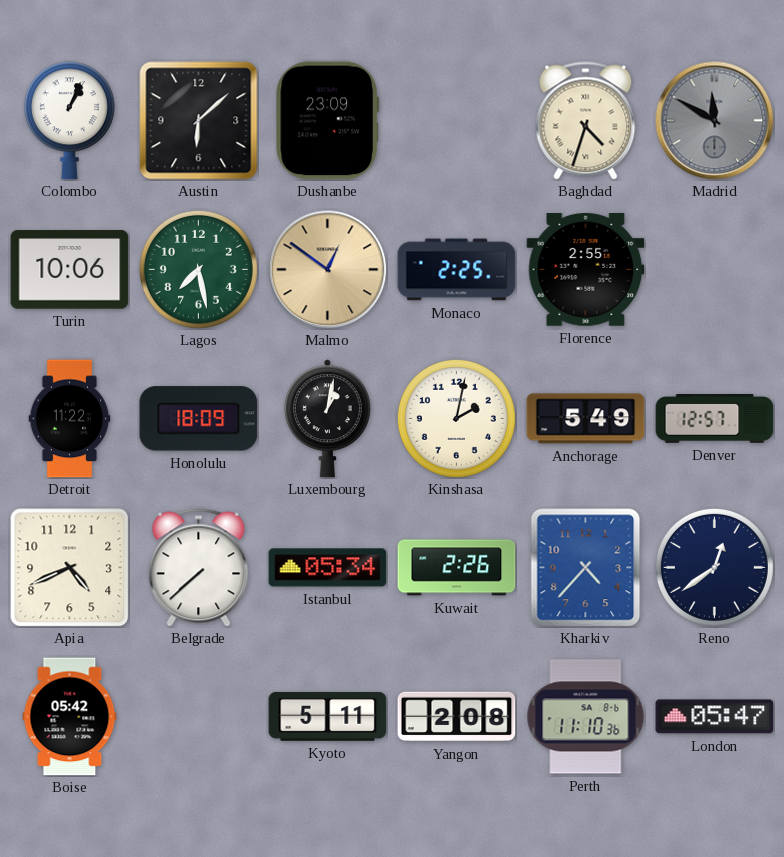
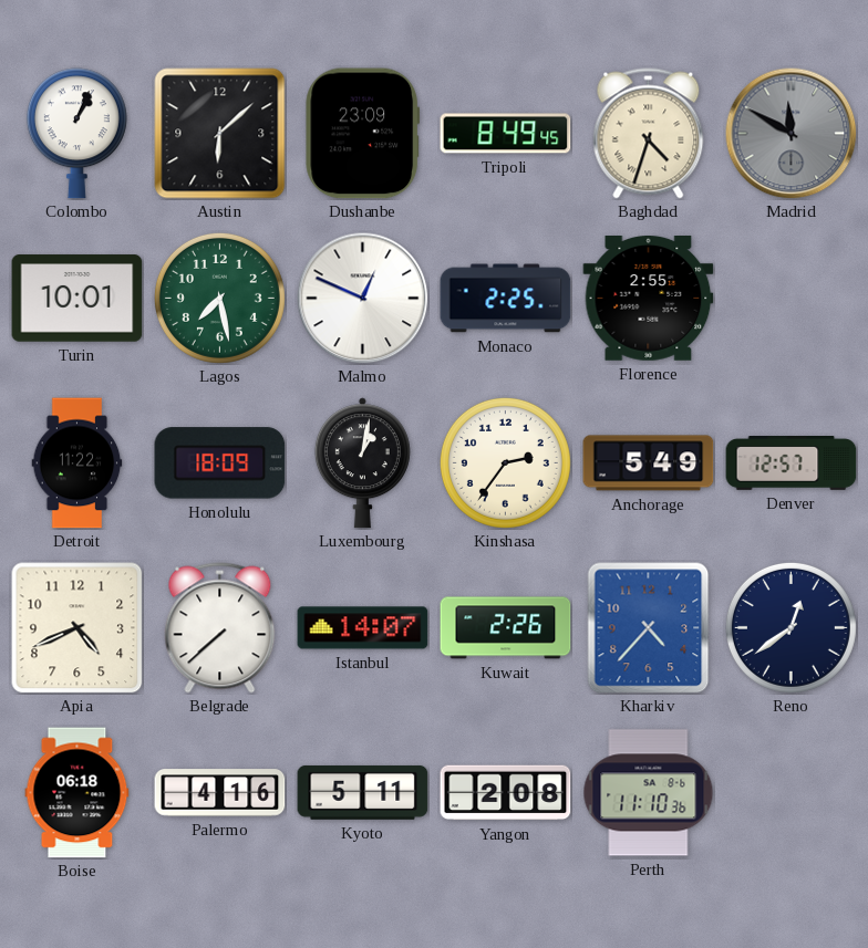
Tripoli: none -> 8:49 (506, 134)
Turin: 10:06 -> 10:01 (77, 299)
Malmo: 12:51 -> 12:49 (363, 299)
Malmo dial: champagne -> white (363, 299)
Kinshasa: 2:02 -> 2:36 (505, 462)
Istanbul: 05:34 -> 14:07 (363, 628)
Boise: 05:42 -> 06:18 (77, 793)
Palermo: none -> 4:16 (220, 793)
London: 05:47 -> none (715, 717)
